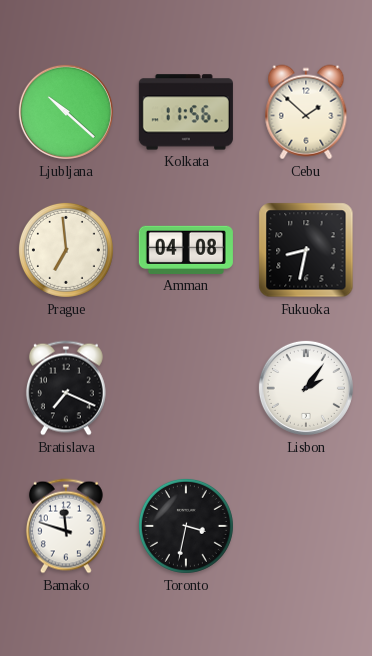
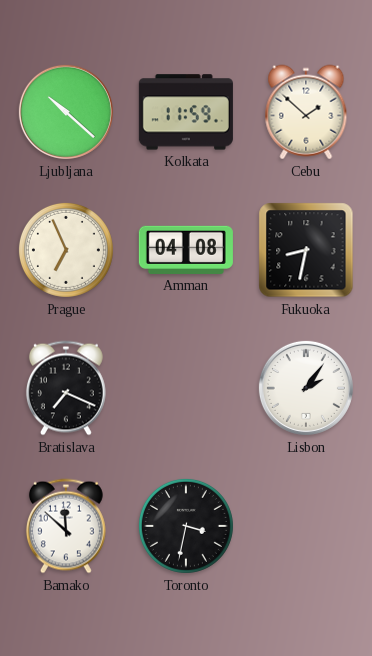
Kolkata: 11:56 -> 11:59 (186, 112)
Prague: 6:59 -> 6:56 (66, 250)
Bamako: 11:48 -> 11:52 (66, 526)
